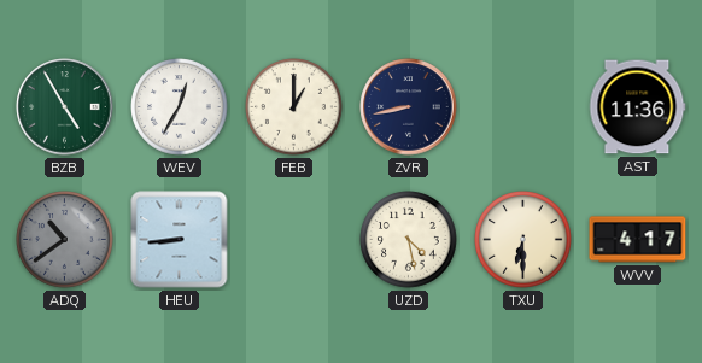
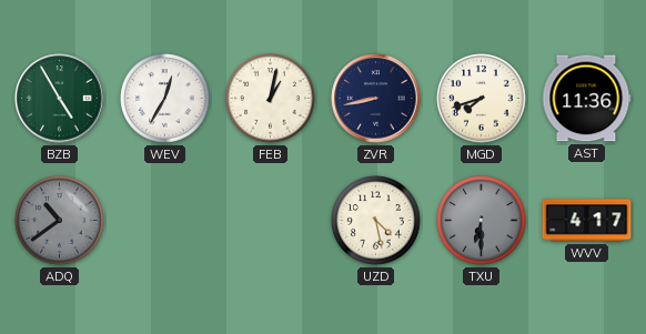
FEB: 1:00 -> 1:02 (271, 99)
MGD: none -> 7:42 (482, 99)
HEU: 8:44 -> none (180, 240)
TXU dial: cream -> grey (482, 221)
